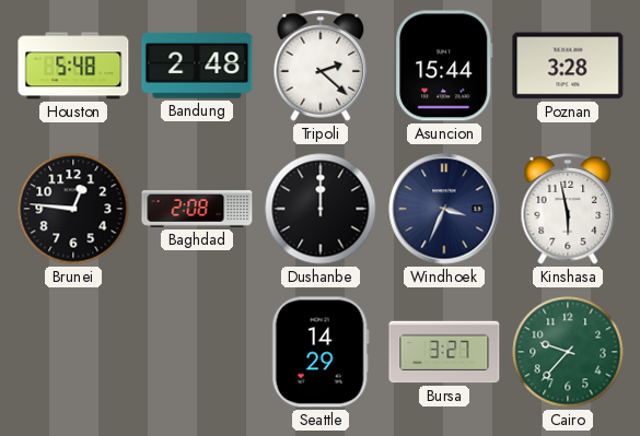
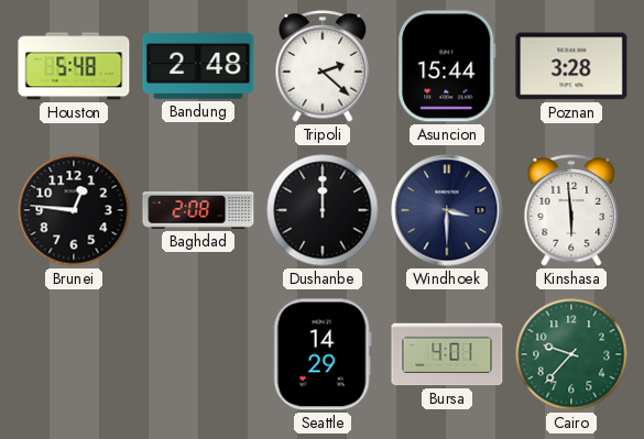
Windhoek: 3:34 -> 3:30 (447, 210)
Kinshasa: 5:58 -> 5:59 (571, 210)
Bursa: 3:27 -> 4:01 (447, 354)
